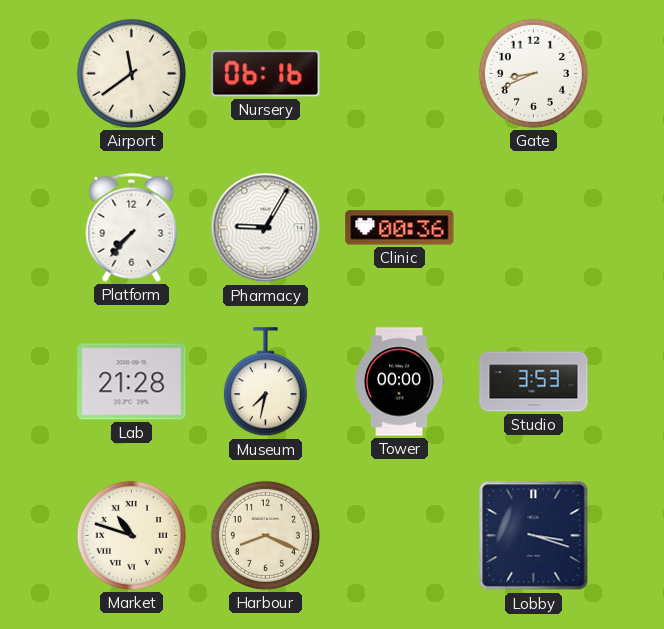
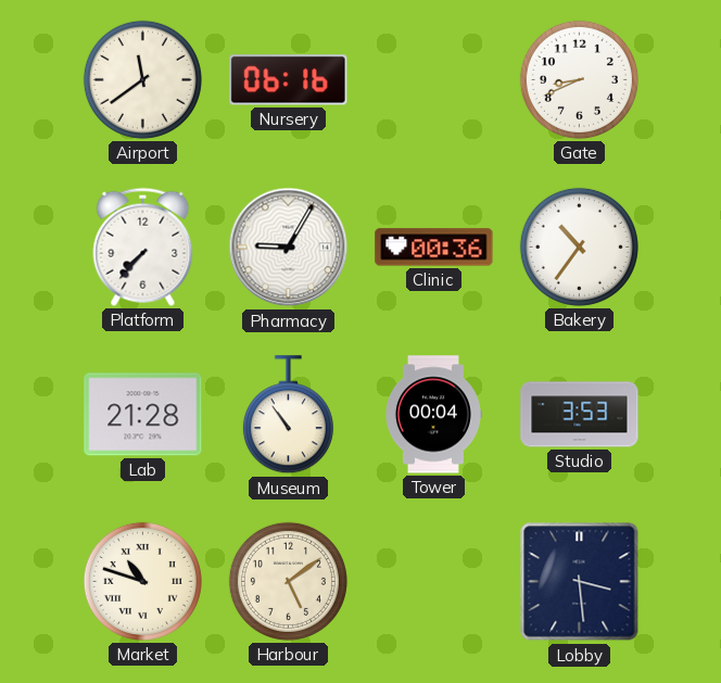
Bakery: none -> 10:36 (579, 246)
Museum: 7:32 -> 10:54 (288, 415)
Tower: 00:00 -> 00:04 (434, 415)
Harbour: 8:19 -> 5:09 (288, 581)
Lobby: 3:18 -> 3:29 (580, 582)
